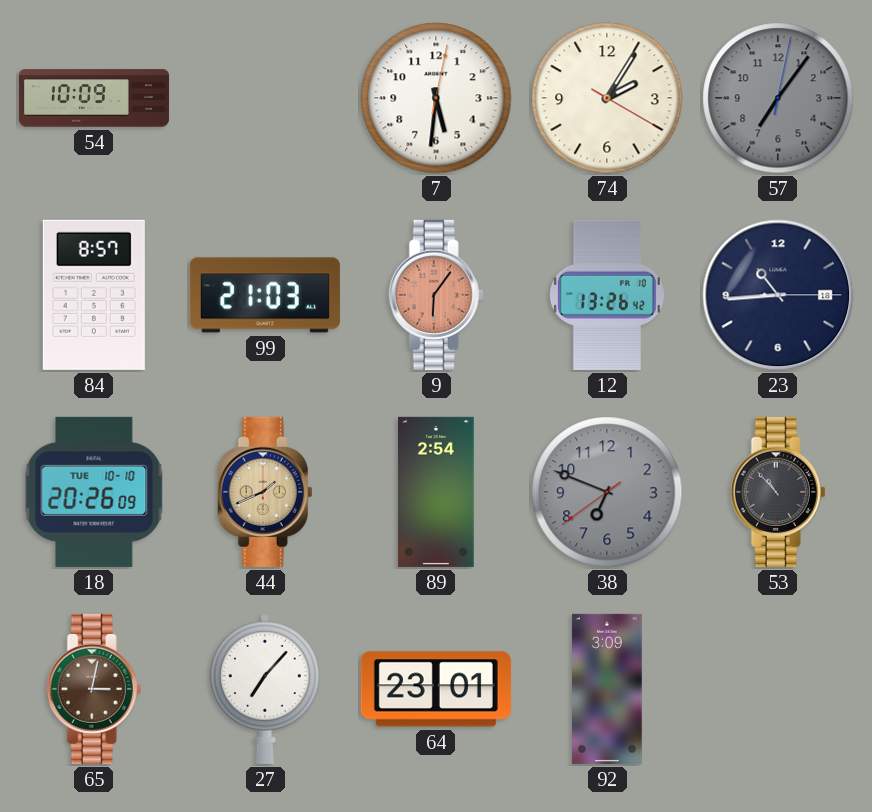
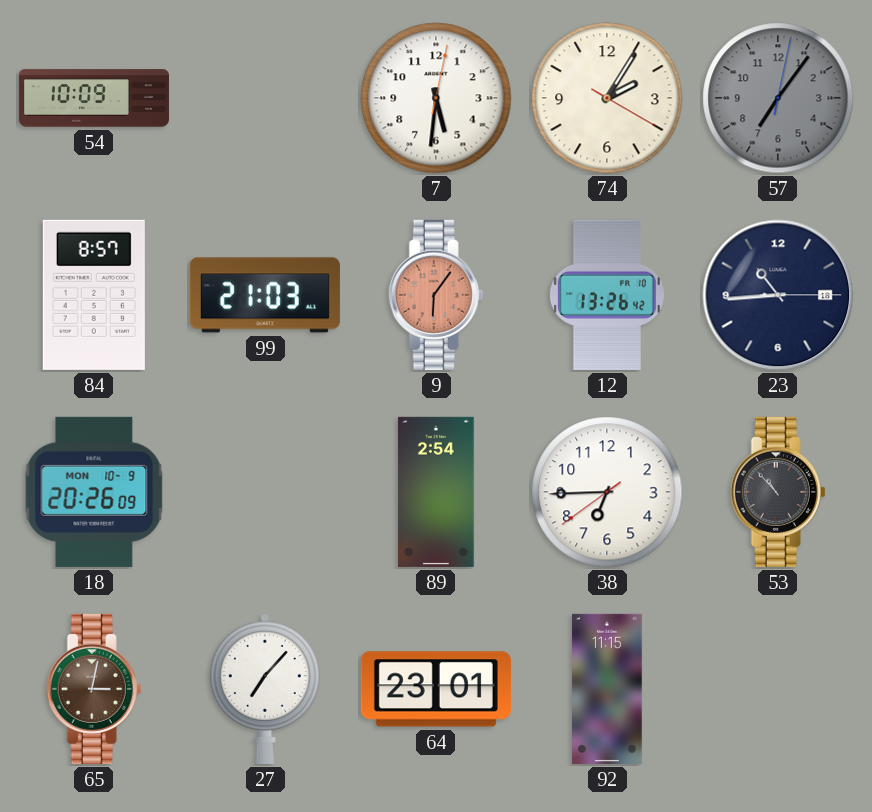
18 date: TUE 10-10 -> MON 10-9 (94, 492)
44: 1:41 -> none (265, 492)
38: 6:48 -> 6:44 (607, 492)
38 dial: grey -> white (607, 492)
92: 3:09 -> 11:15 (607, 689)
